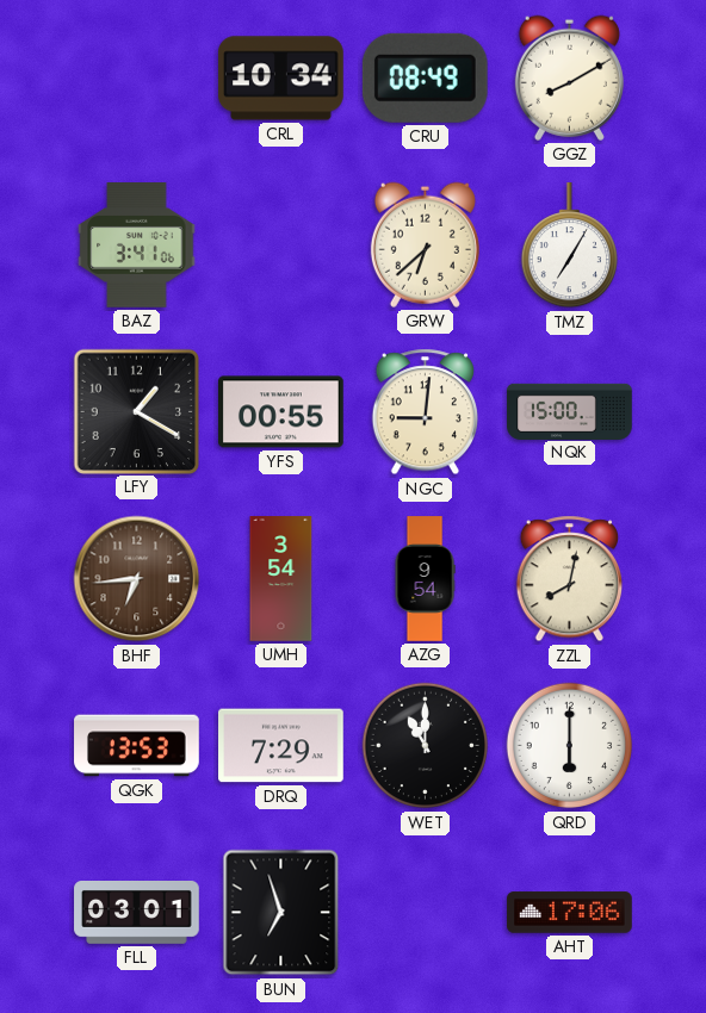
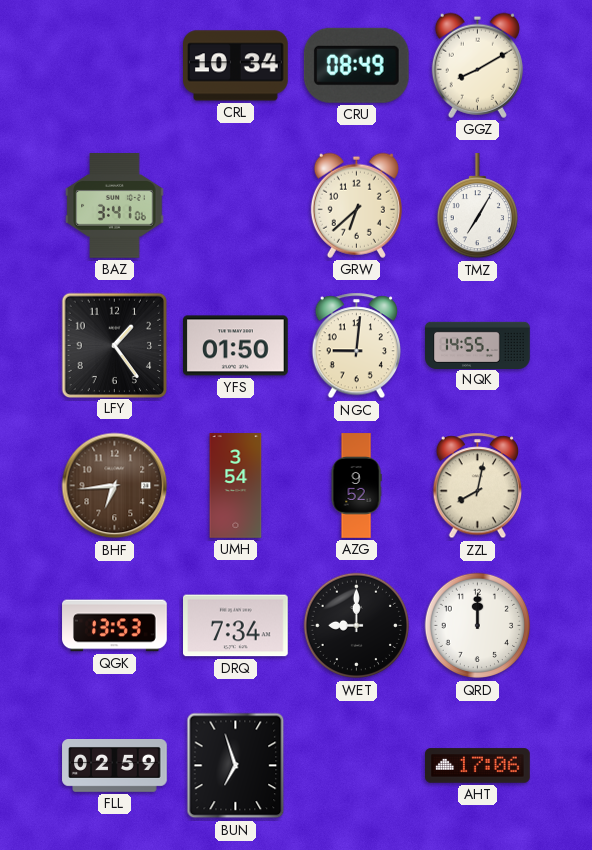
LFY: 1:20 -> 1:24 (114, 345)
YFS: 00:55 -> 01:50 (236, 346)
NQK: 15:00 -> 14:55 (478, 345)
AZG: 9:54 -> 9:52 (356, 486)
DRQ: 7:29 -> 7:34 (236, 626)
WET: 11:00 -> 9:00 (357, 626)
QRD: 6:00 -> 12:00 (478, 626)
FLL: 03:01 -> 02:59 (115, 766)
